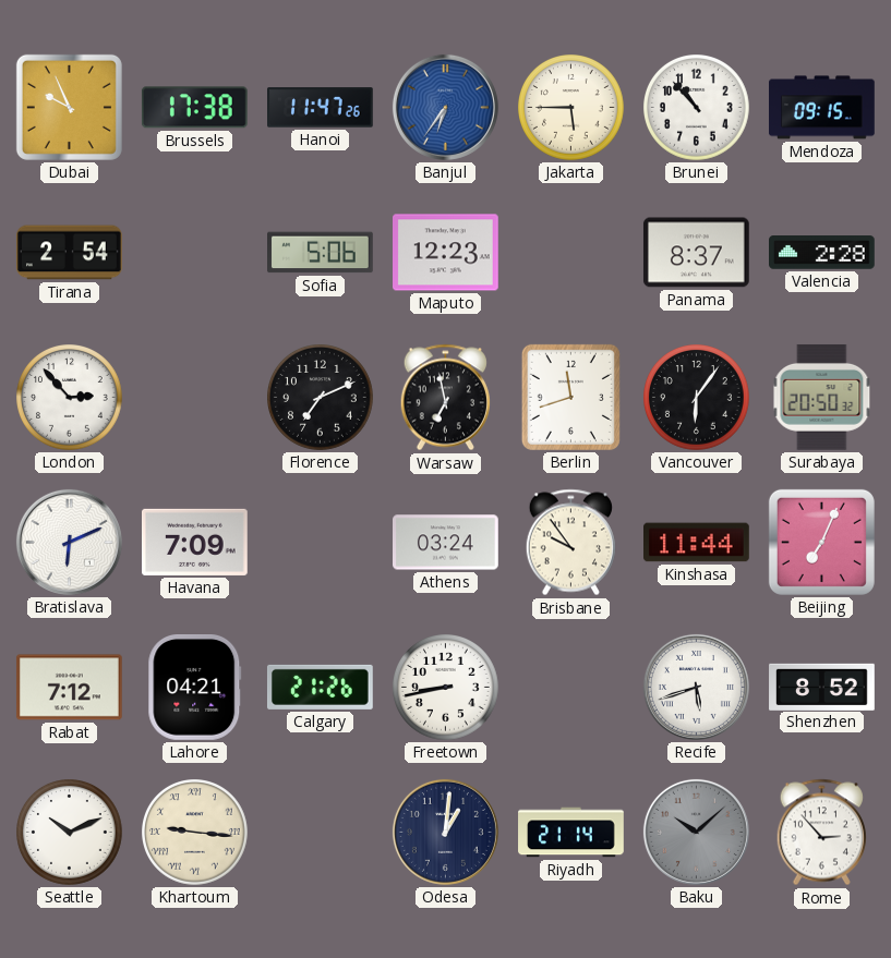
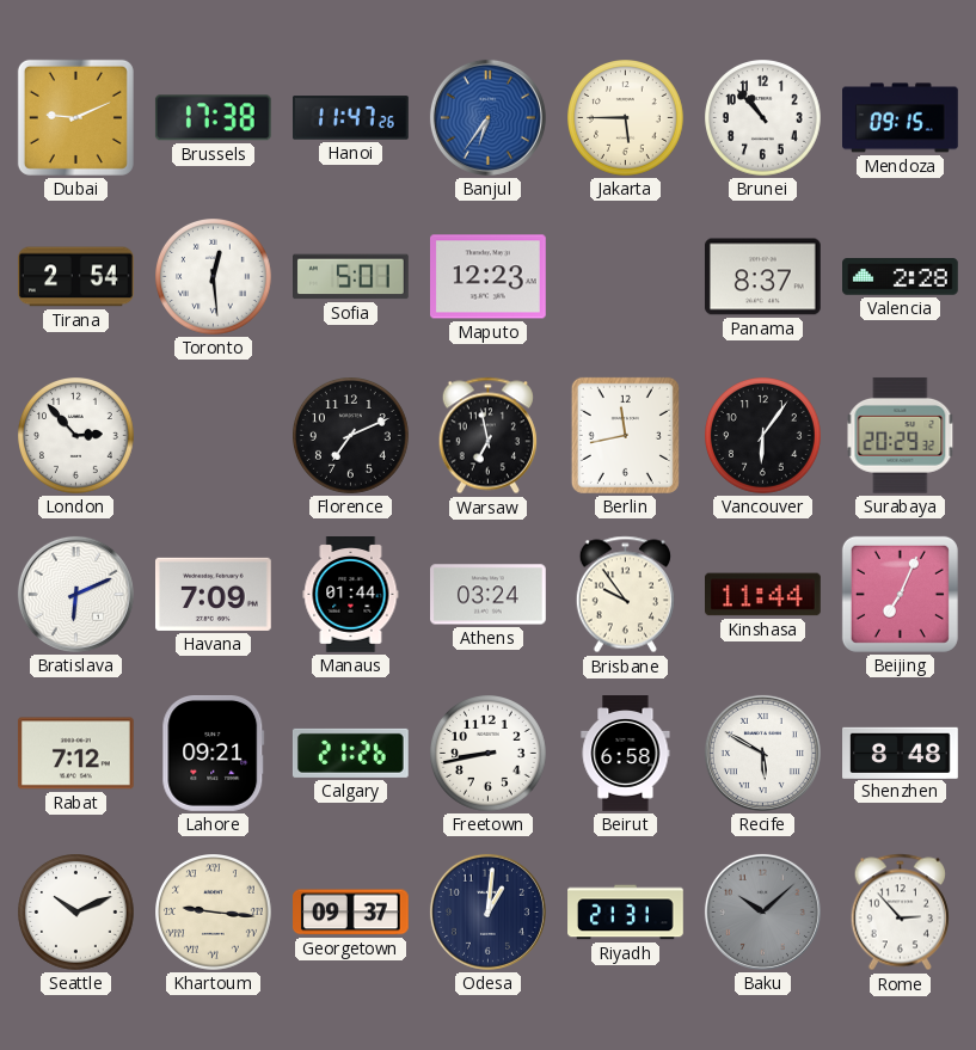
Dubai: 9:56 -> 9:11 (75, 117)
Toronto: none -> 12:29 (214, 277)
Sofia: 5:06 -> 5:01 (351, 277)
Berlin: 11:42 -> 11:43 (625, 435)
Surabaya: 20:50 -> 20:29 (901, 435)
Manaus: none -> 01:44 (351, 595)
Lahore: 04:21 -> 09:21 (214, 754)
Beirut: none -> 6:58 (626, 754)
Recife: 5:42 -> 5:50 (762, 753)
Shenzhen: 8:52 -> 8:48 (901, 753)
Georgetown: none -> 09:37 (351, 913)
Riyadh: 21:14 -> 21:31 (626, 913)
